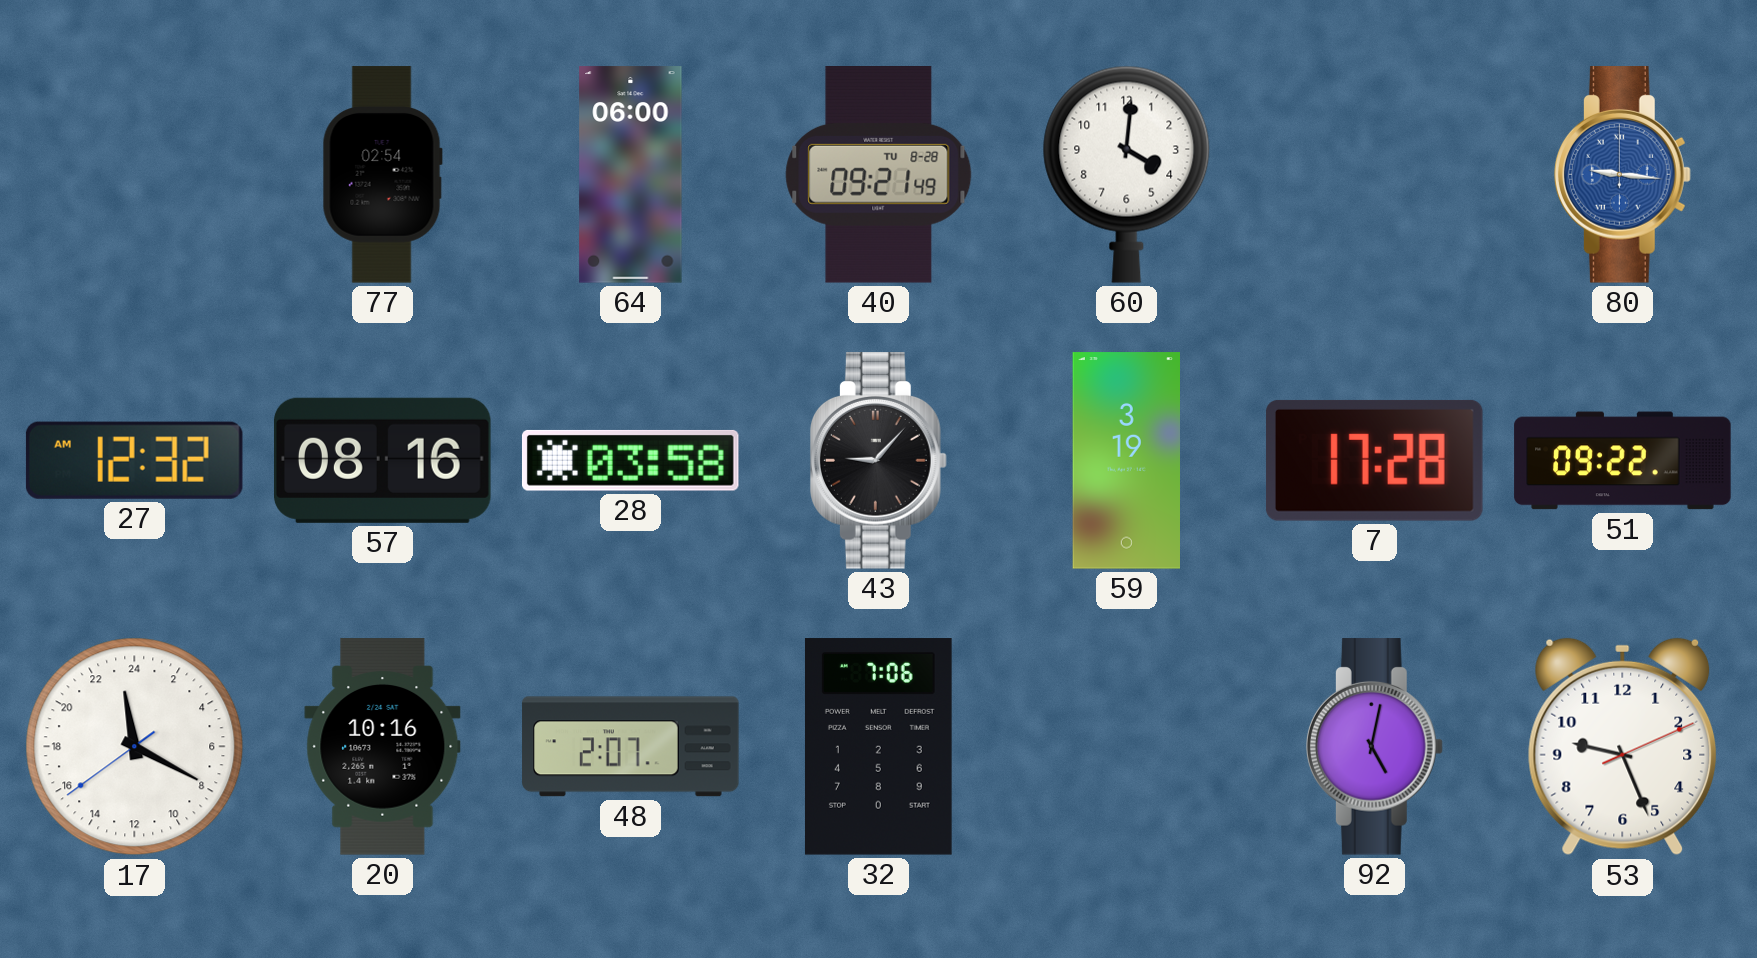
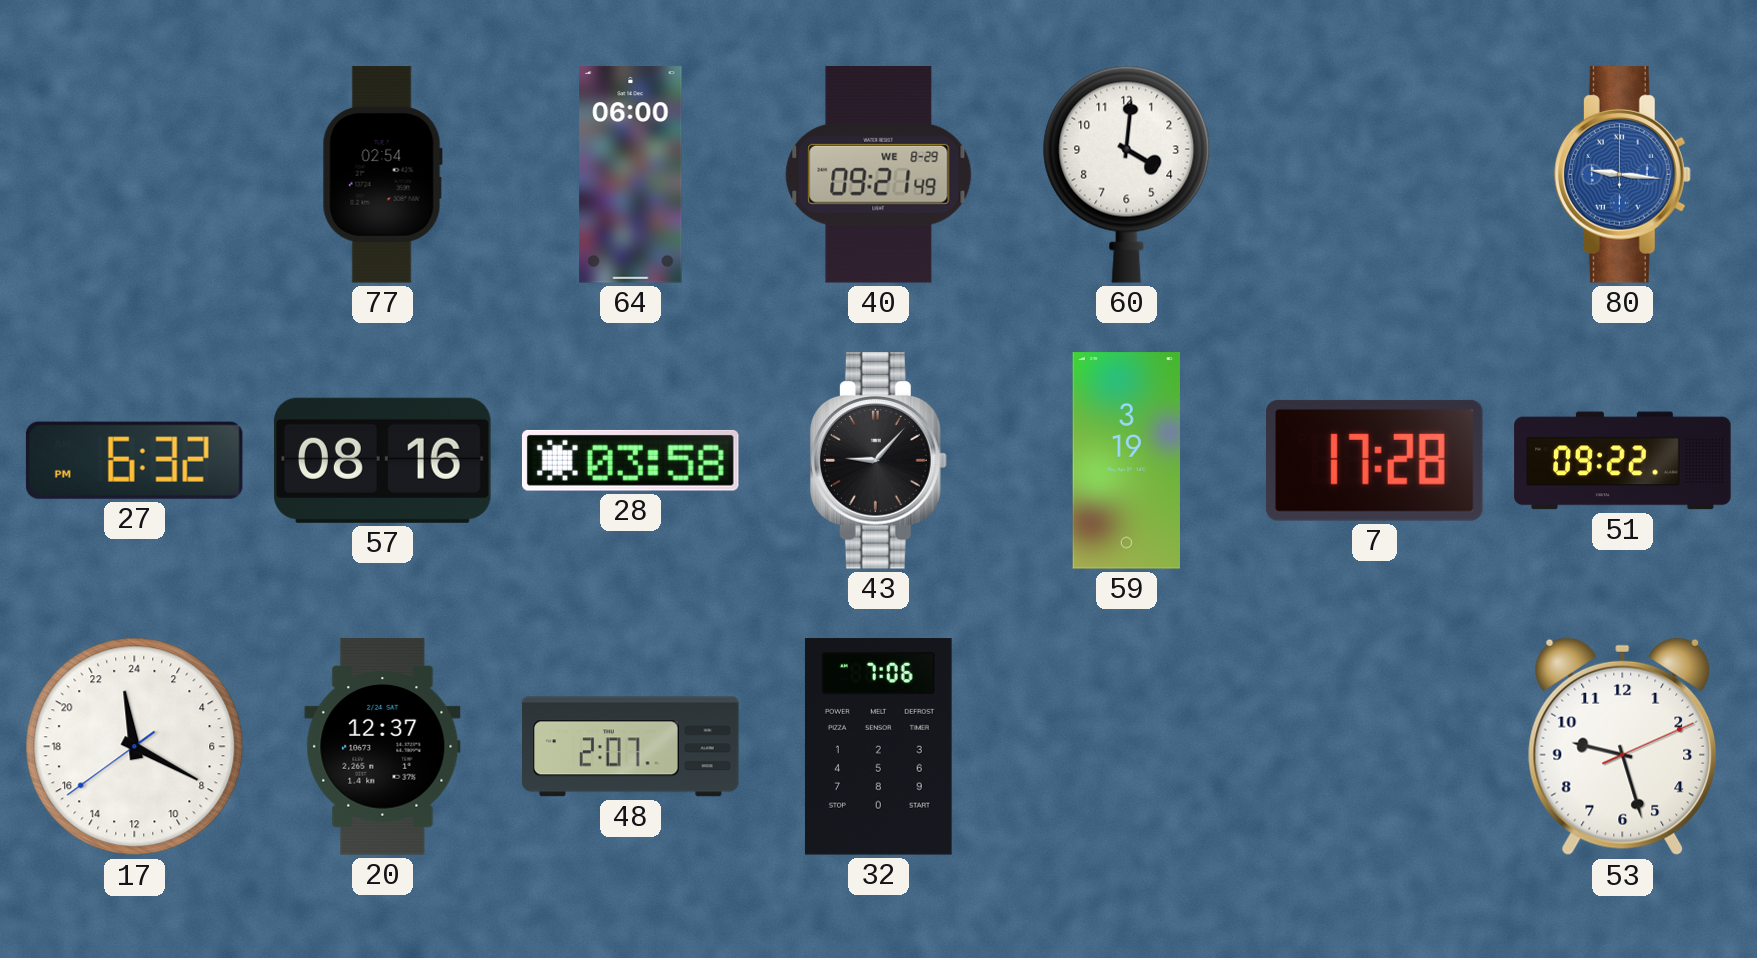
40 date: TU 8-28 -> WE 8-29 (879, 175)
27: 12:32 -> 6:32 (134, 460)
20: 10:16 -> 12:37 (383, 747)
92: 5:02 -> none (1374, 747)
53: 9:26 -> 9:27 (1623, 747)
